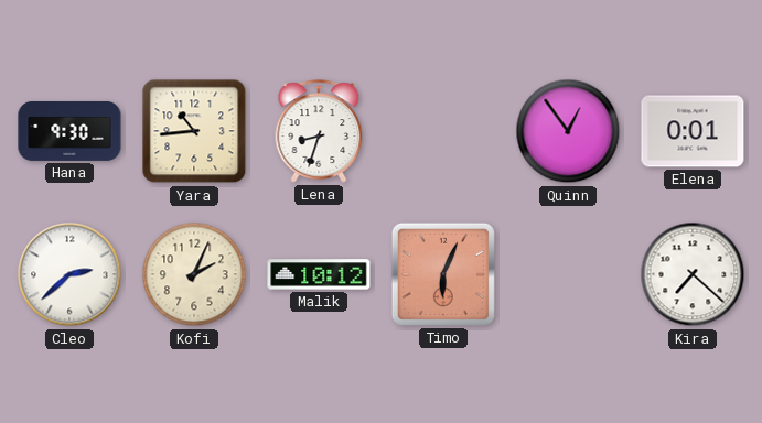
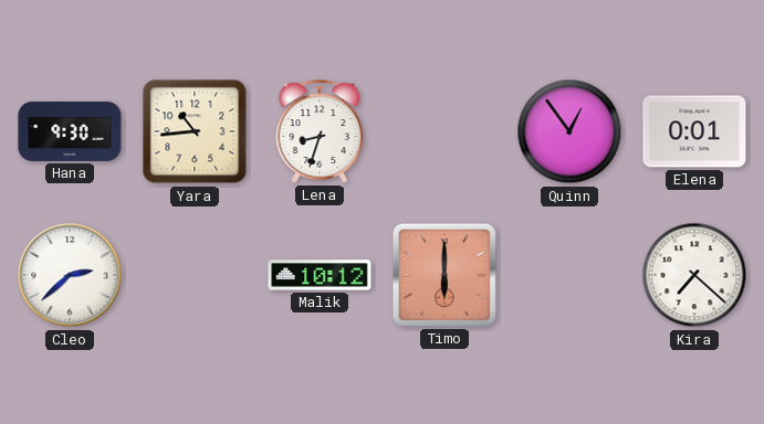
Kofi: 2:04 -> none (194, 274)
Timo: 6:04 -> 6:00 (444, 275)
